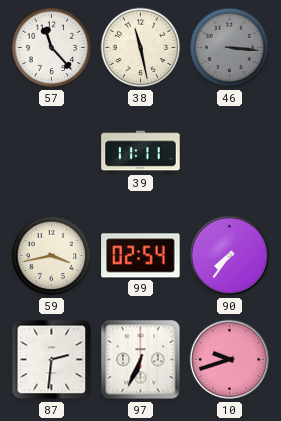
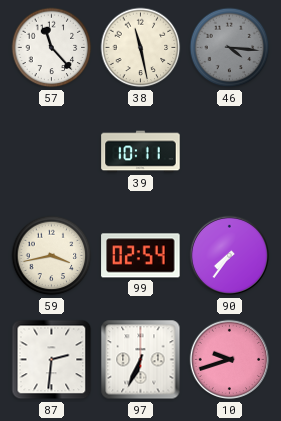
46: 3:16 -> 4:16 (230, 48)
39: 11:11 -> 10:11 (141, 152)
